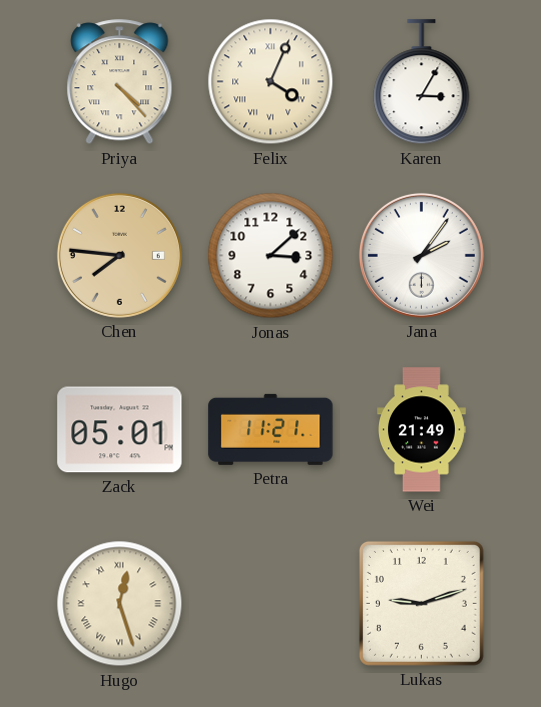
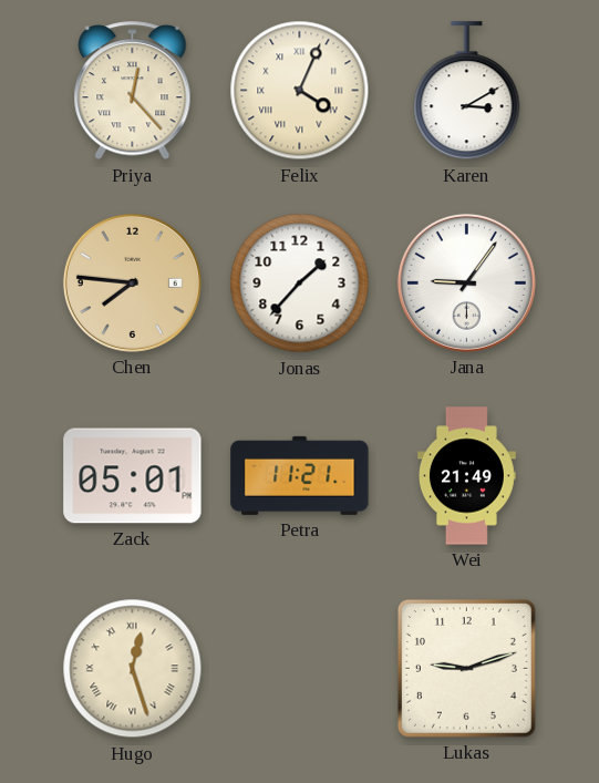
Priya: 4:23 -> 12:23 (133, 91)
Karen: 3:05 -> 3:10 (467, 91)
Jonas: 3:08 -> 1:37 (300, 284)
Jana: 2:06 -> 9:06 (466, 282)
